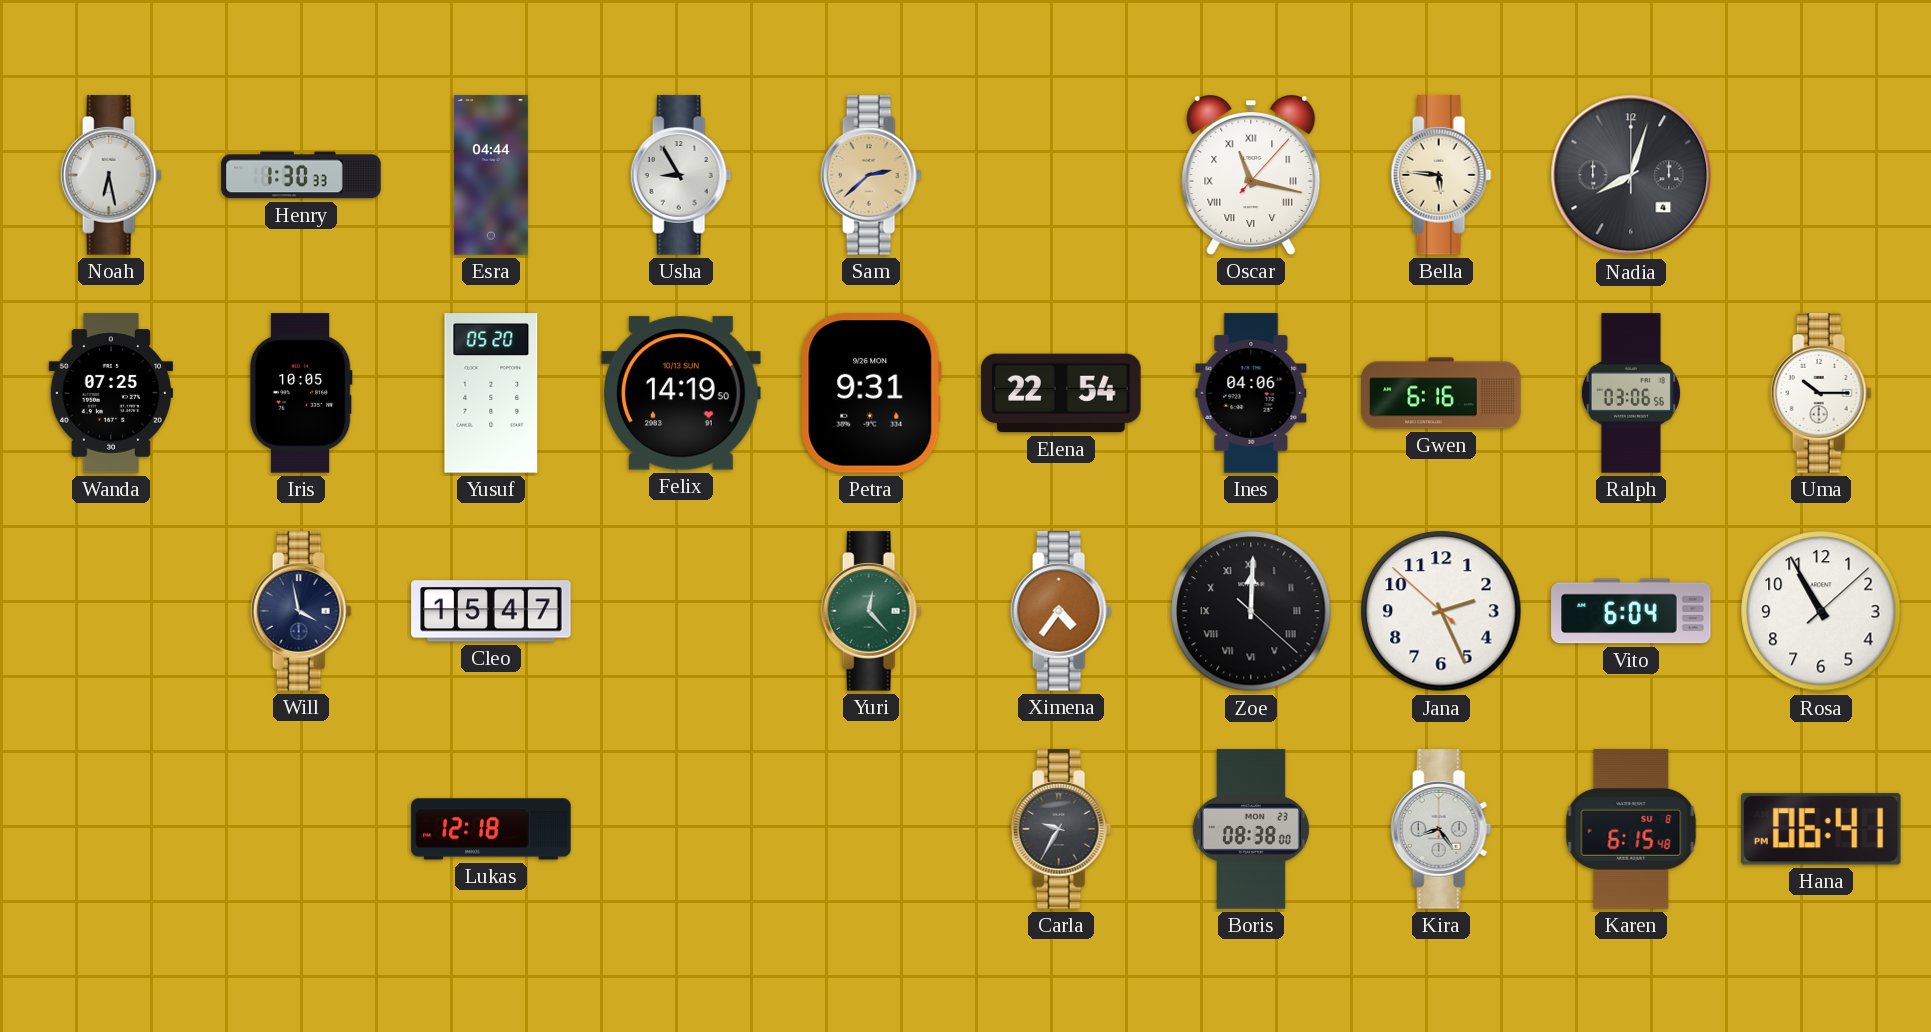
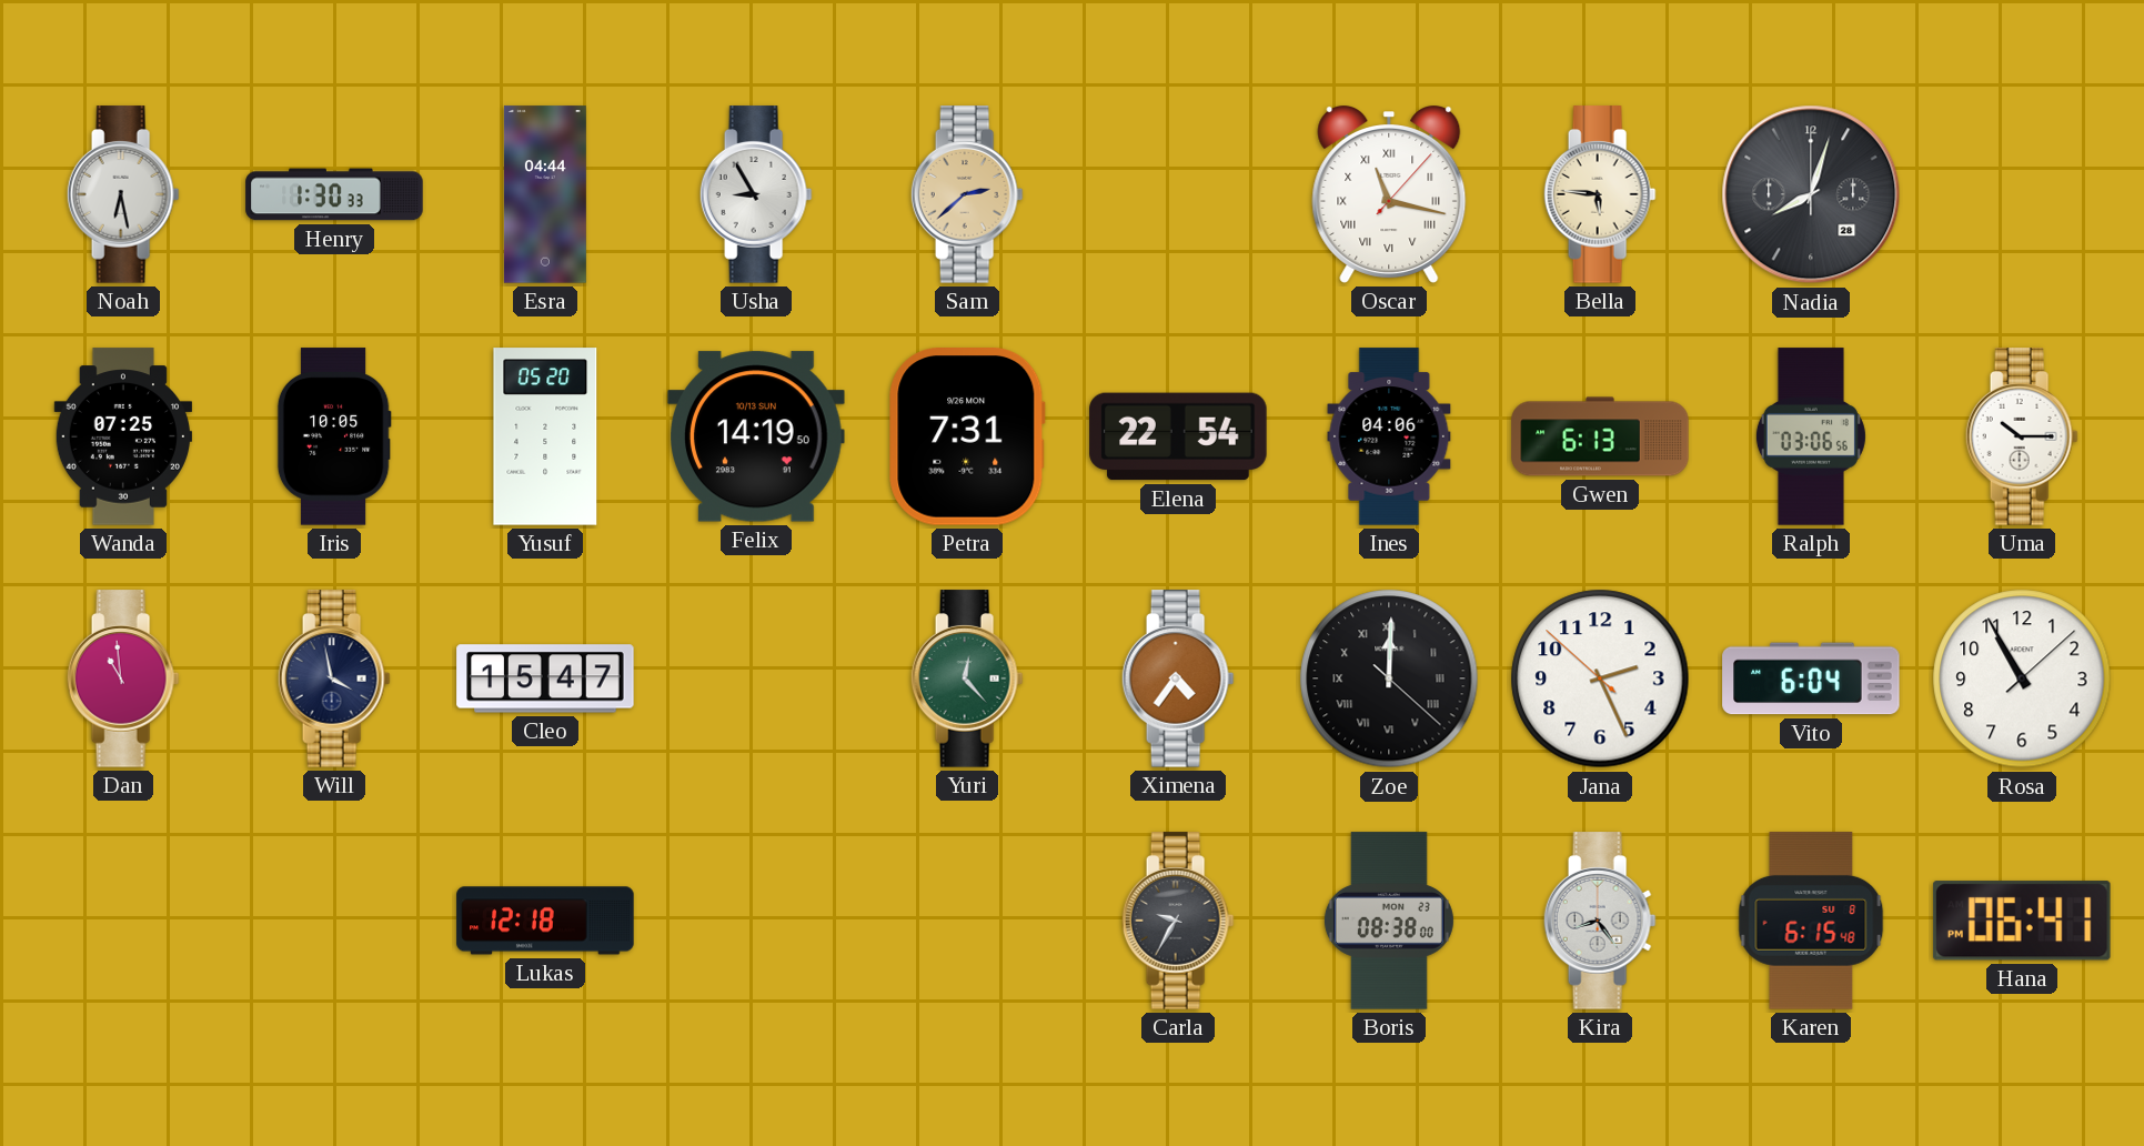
Nadia date: 4 -> 28 (1811, 194)
Petra: 9:31 -> 7:31 (967, 438)
Gwen: 6:16 -> 6:13 (1600, 436)
Dan: none -> 10:59 (123, 678)
